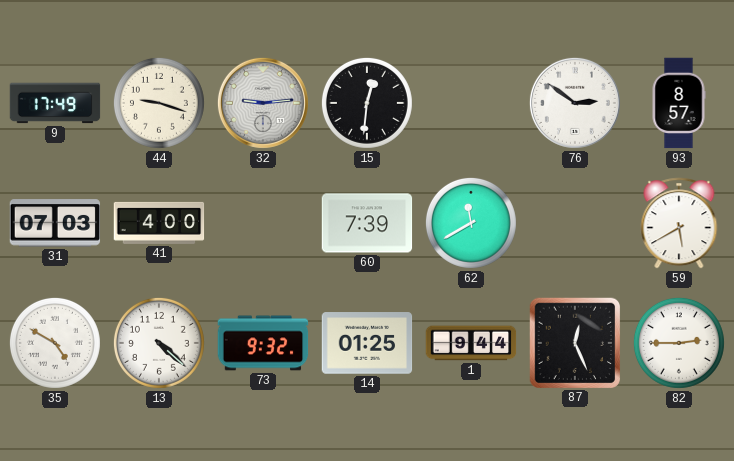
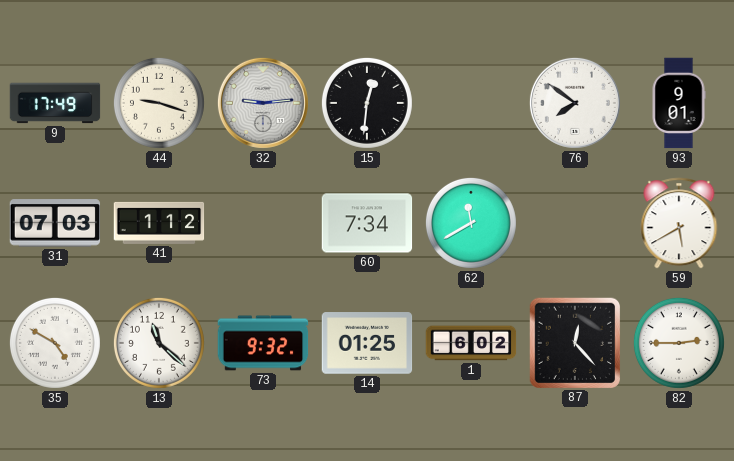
76: 2:51 -> 7:51 (575, 103)
93: 8:57 -> 9:01 (679, 103)
41: 4:00 -> 1:12 (159, 223)
60: 7:39 -> 7:34 (367, 223)
13: 4:22 -> 11:22 (159, 343)
1: 9:44 -> 6:02 (471, 343)
87: 12:26 -> 12:23 (574, 342)
